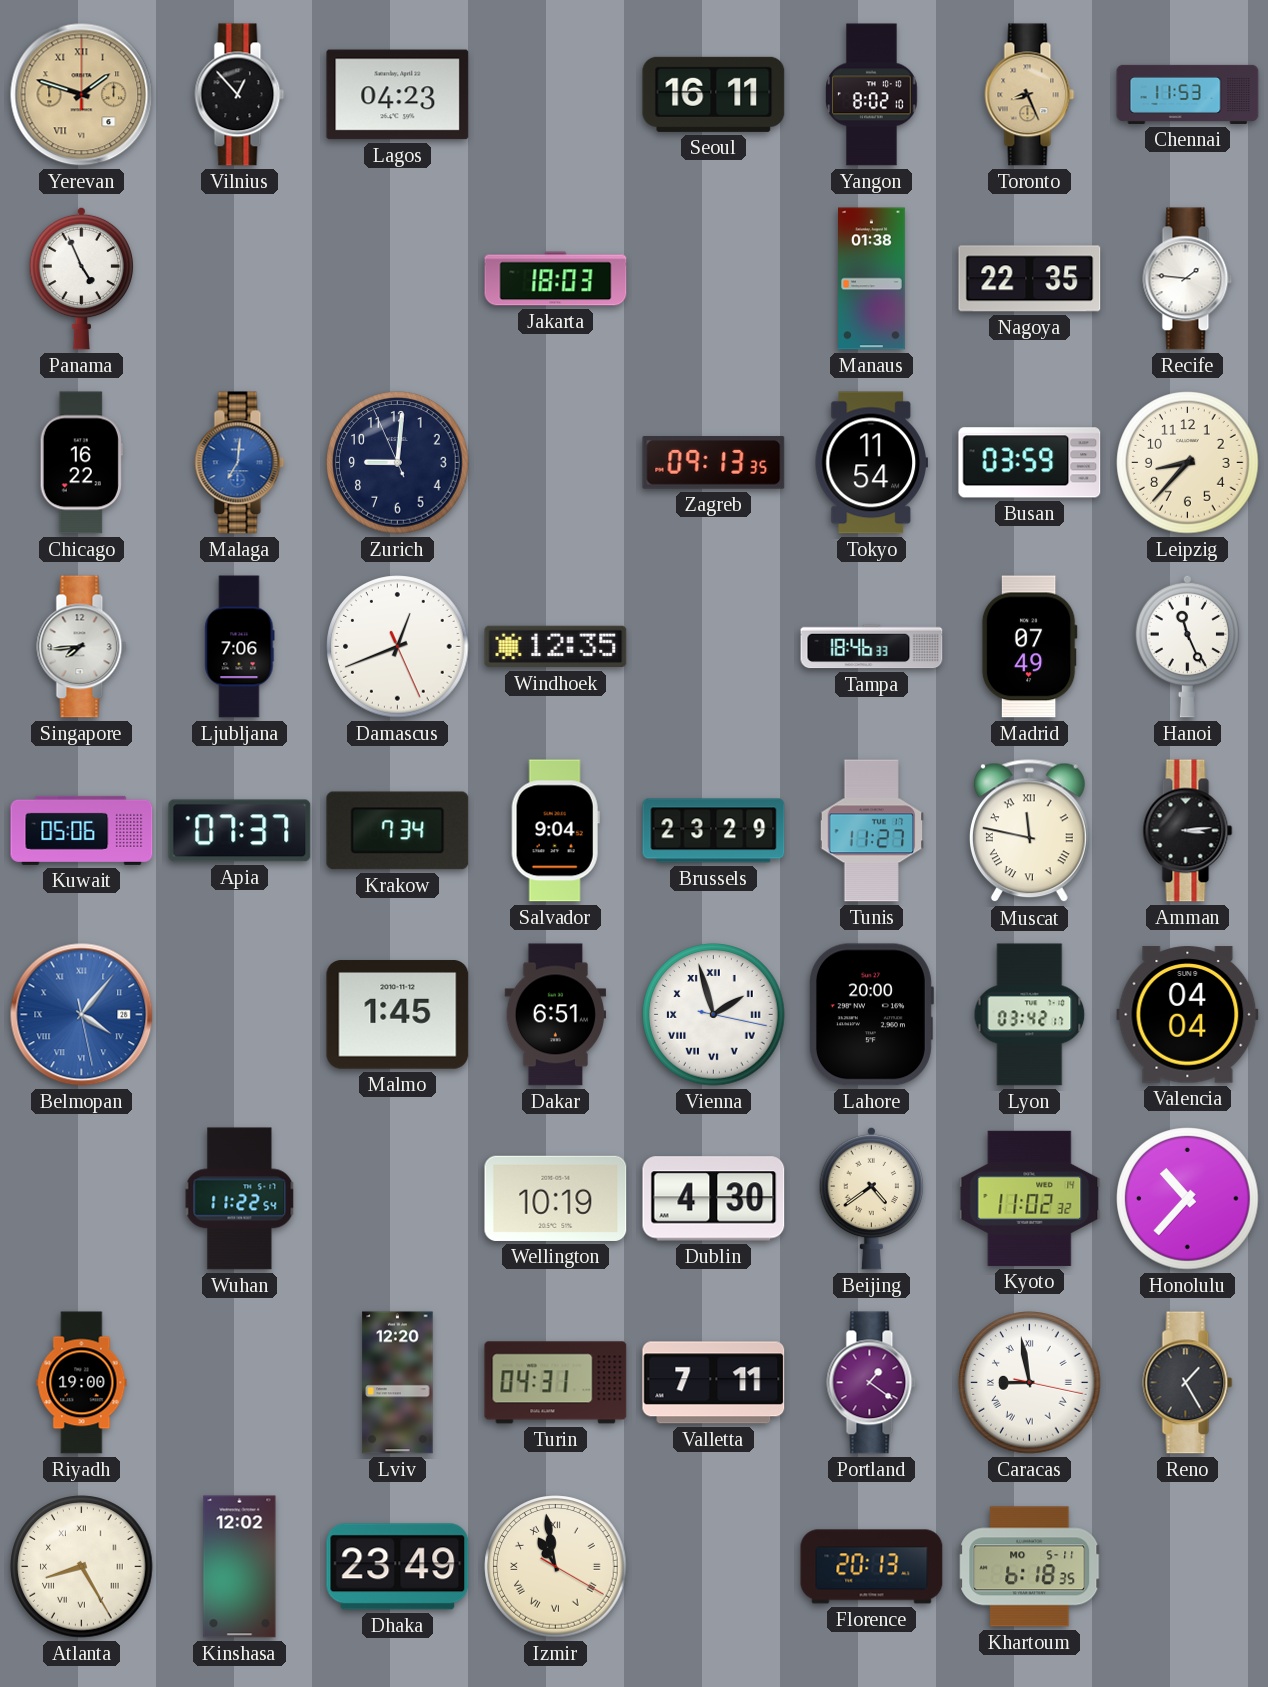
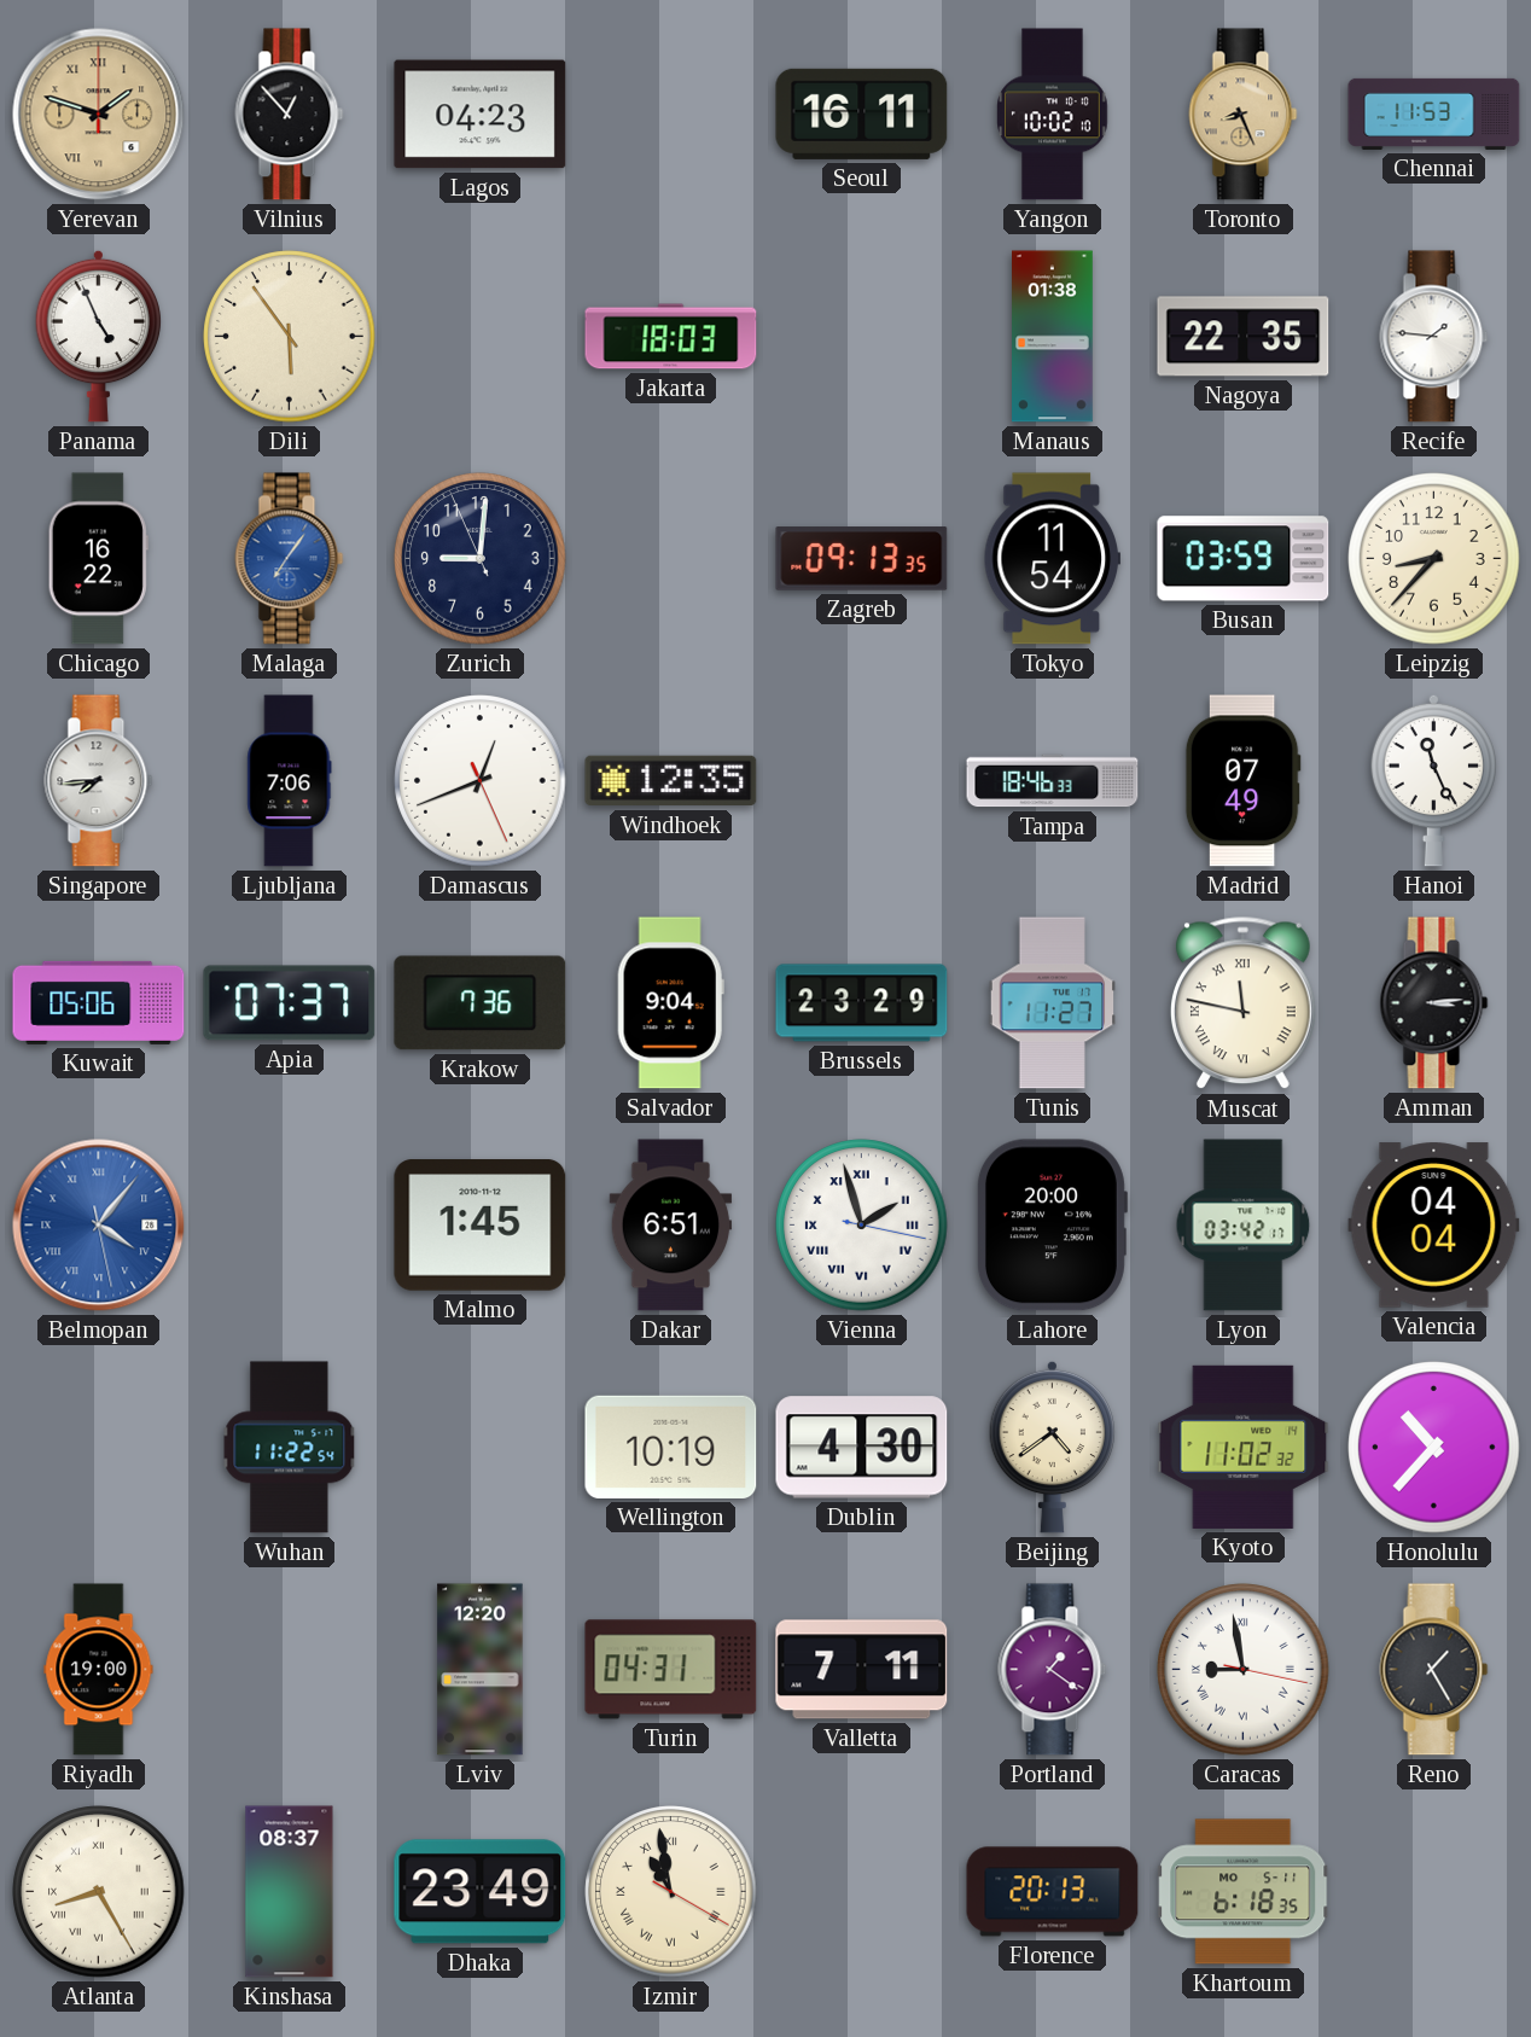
Yangon: 8:02 -> 10:02 (1053, 115)
Dili: none -> 5:54 (290, 337)
Malaga: 7:01 -> 7:06 (290, 559)
Krakow: 7:34 -> 7:36 (481, 1003)
Kinshasa: 12:02 -> 08:37 (290, 1892)
